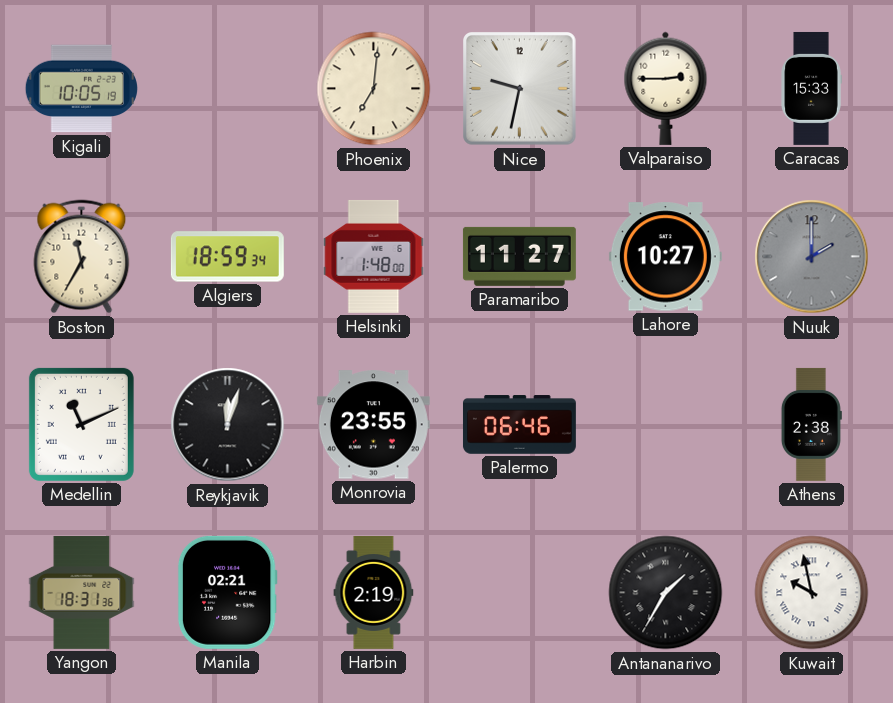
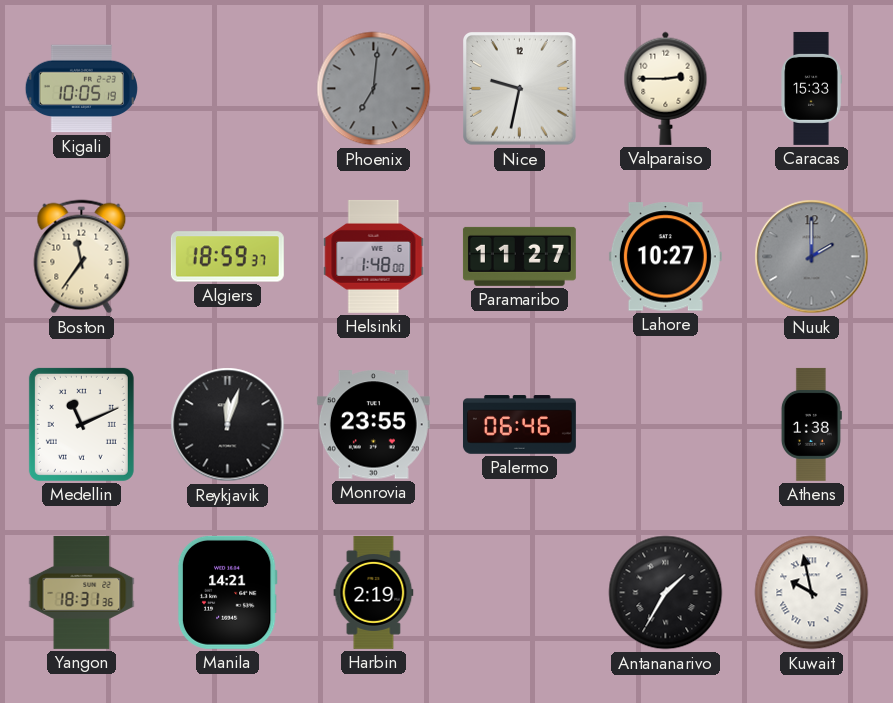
Phoenix dial: cream -> grey (374, 89)
Boston: 11:35 -> 11:36 (82, 257)
Algiers: 18:59:34 -> 18:59:37 (227, 257)
Athens: 2:38 -> 1:38 (811, 424)
Manila: 02:21 -> 14:21 (227, 592)
